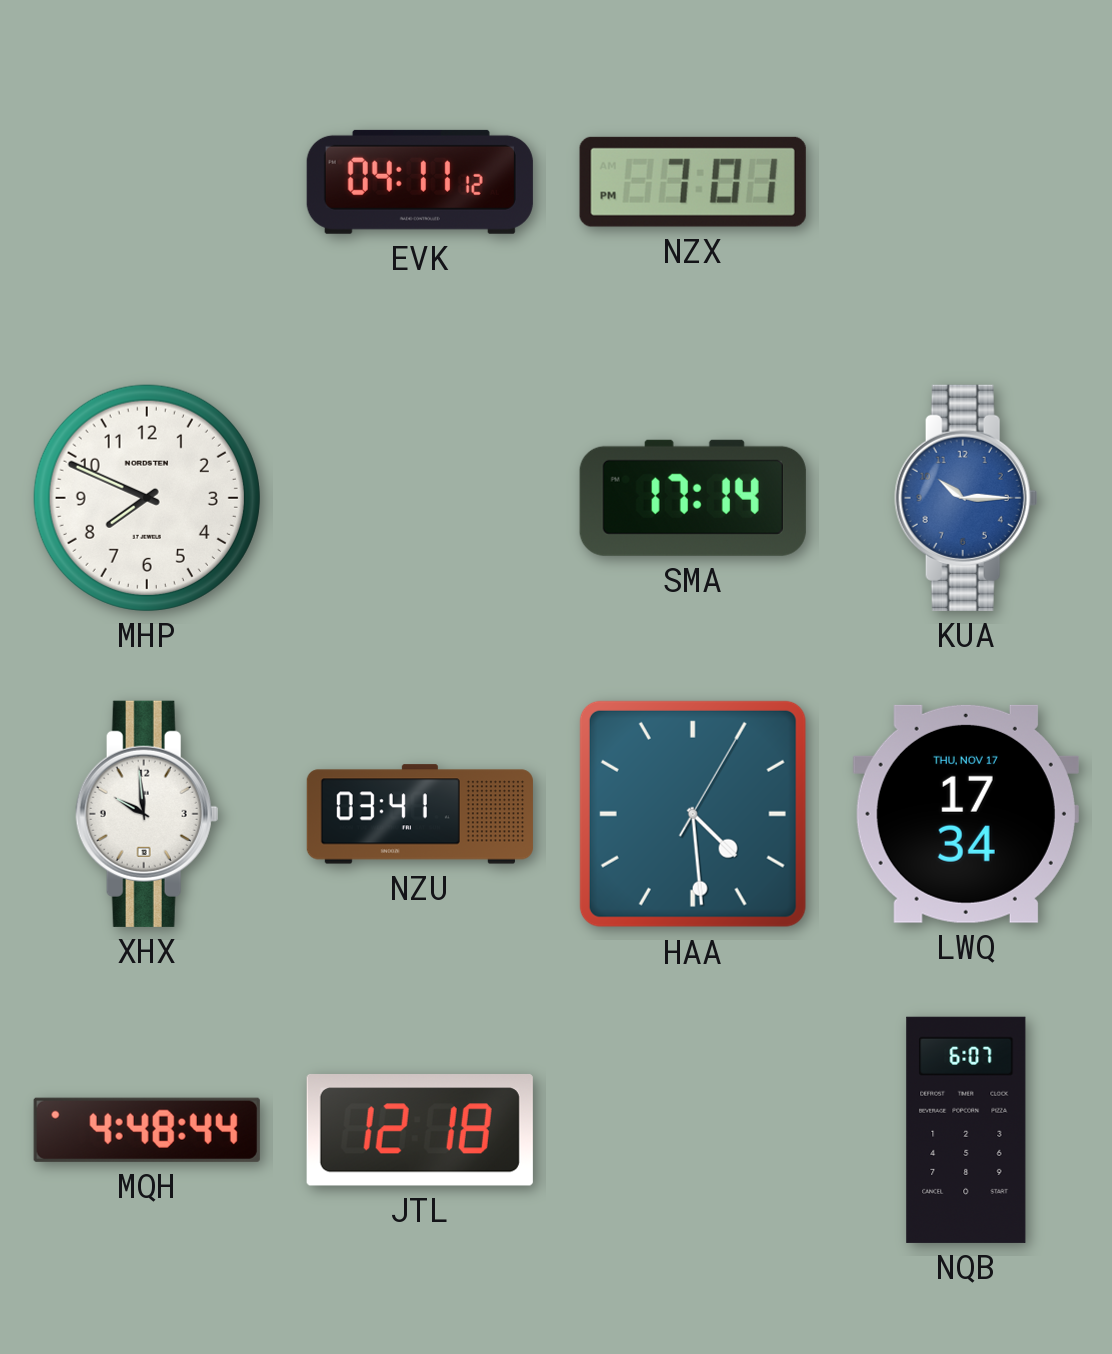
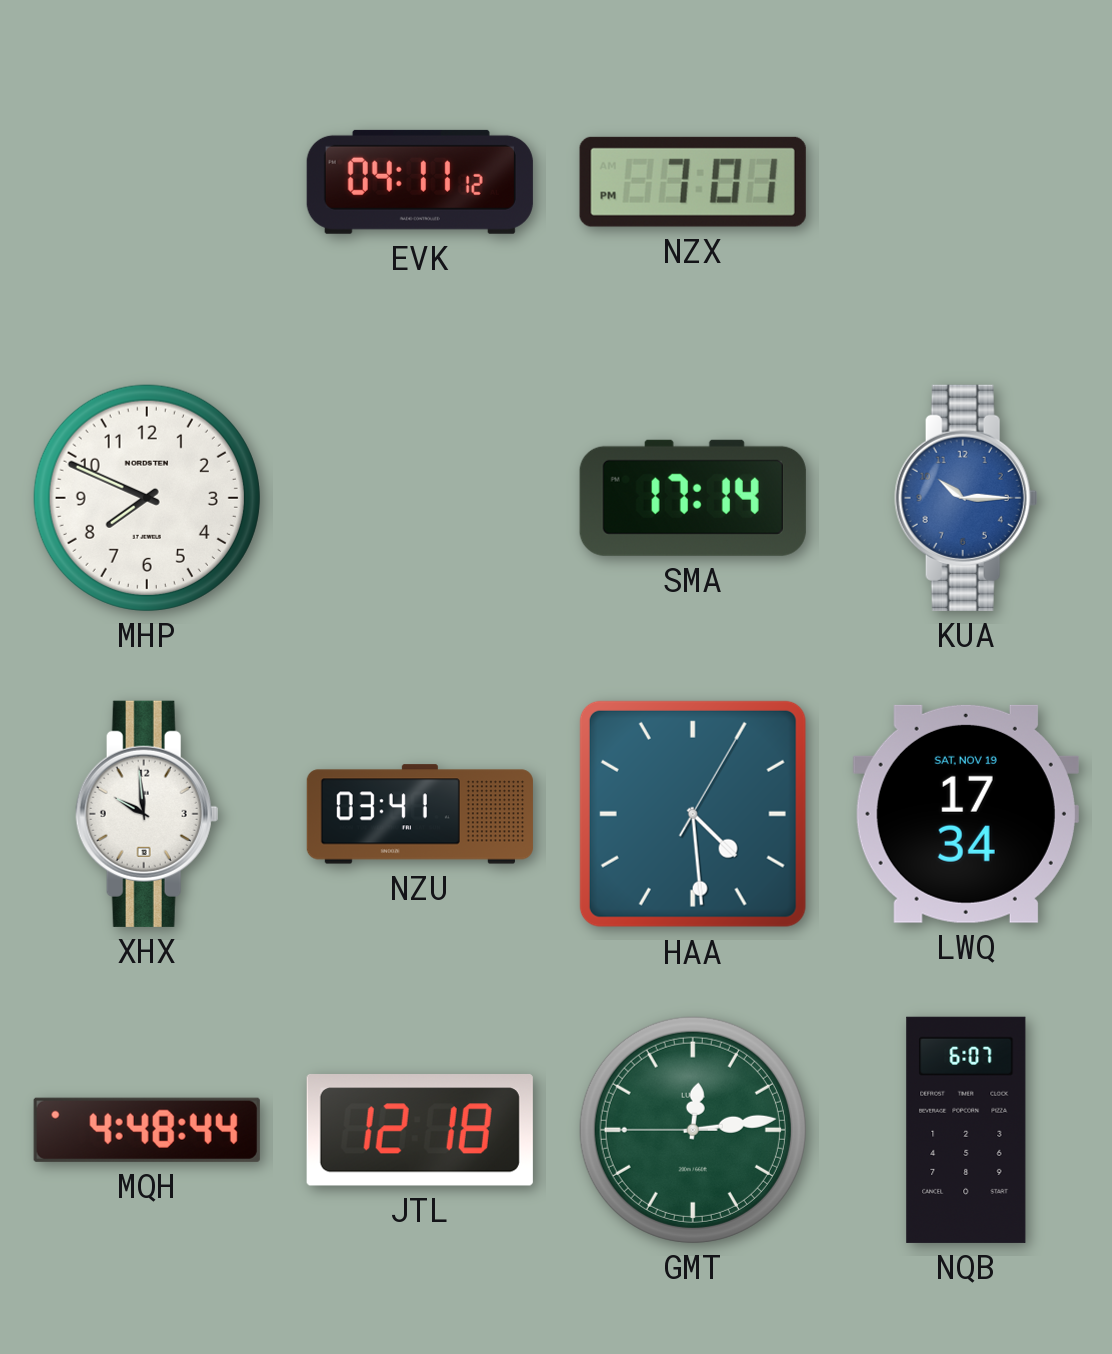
LWQ date: THU, NOV 17 -> SAT, NOV 19 (966, 814)
GMT: none -> 12:13 (693, 1130)
